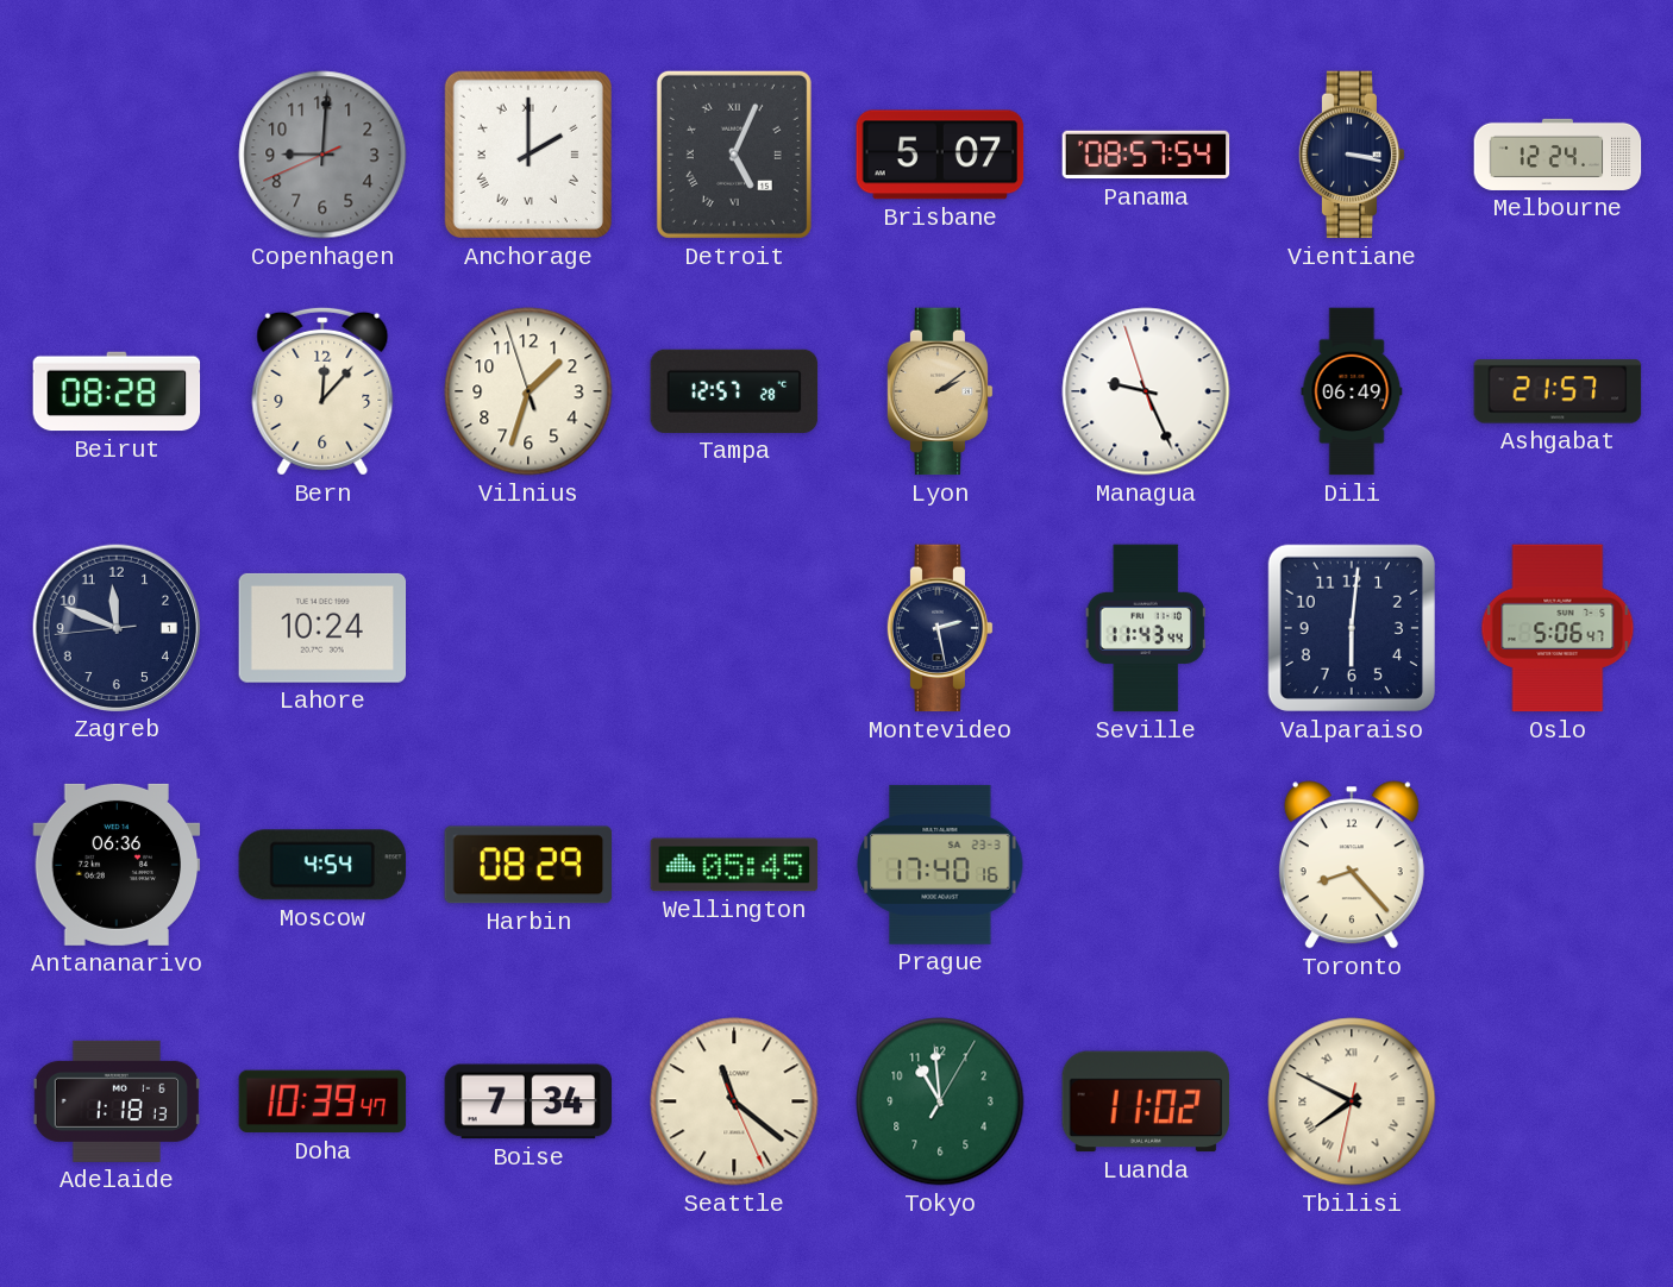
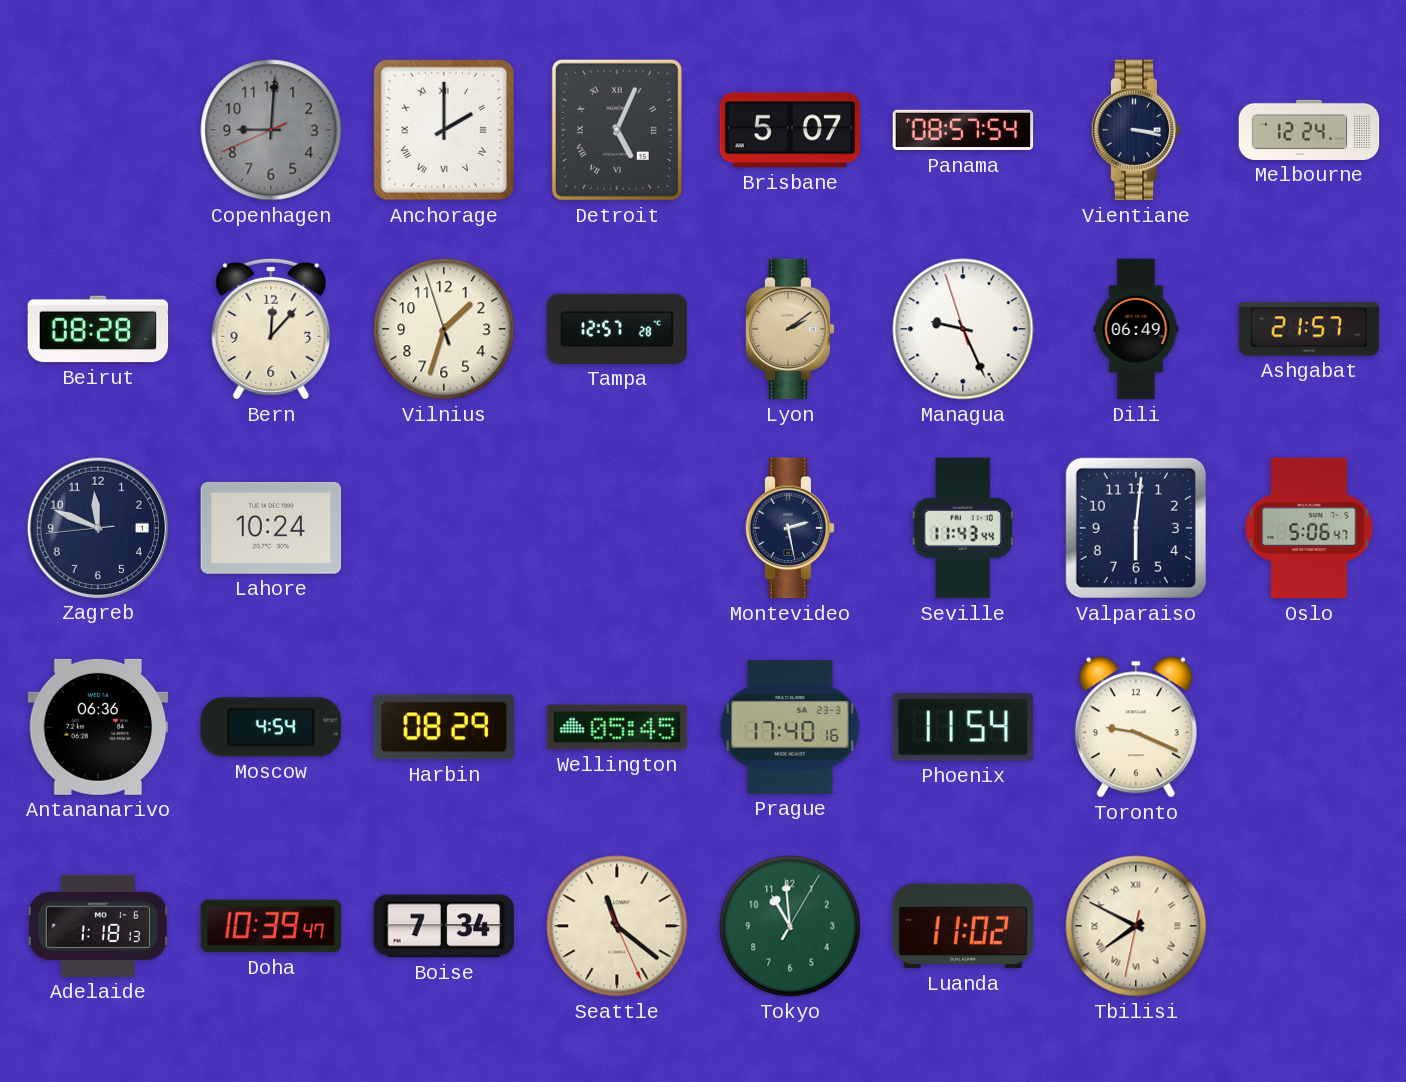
Phoenix: none -> 11:54 (963, 727)
Toronto: 8:23 -> 9:19 (1136, 727)
